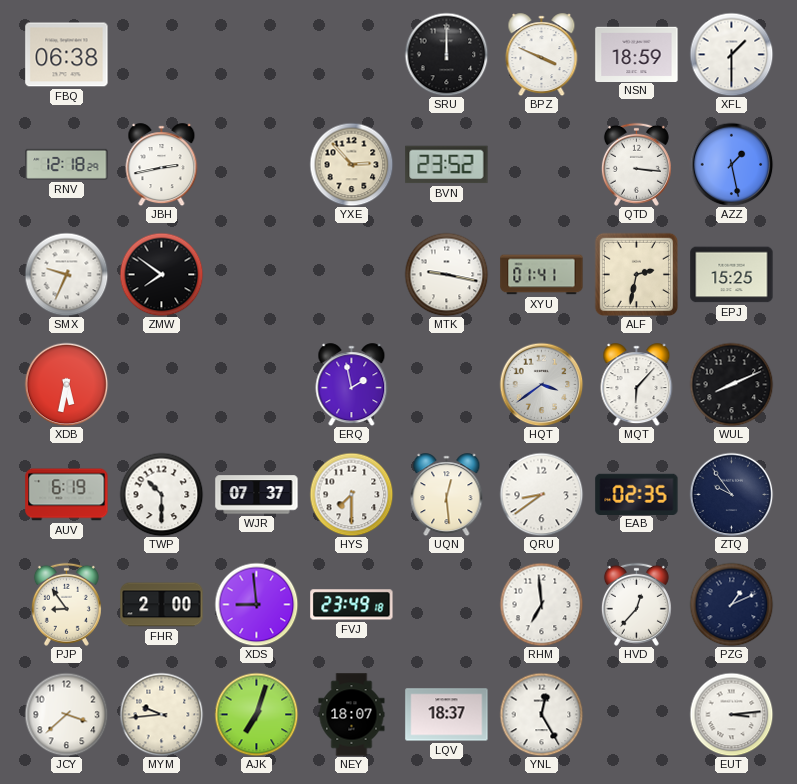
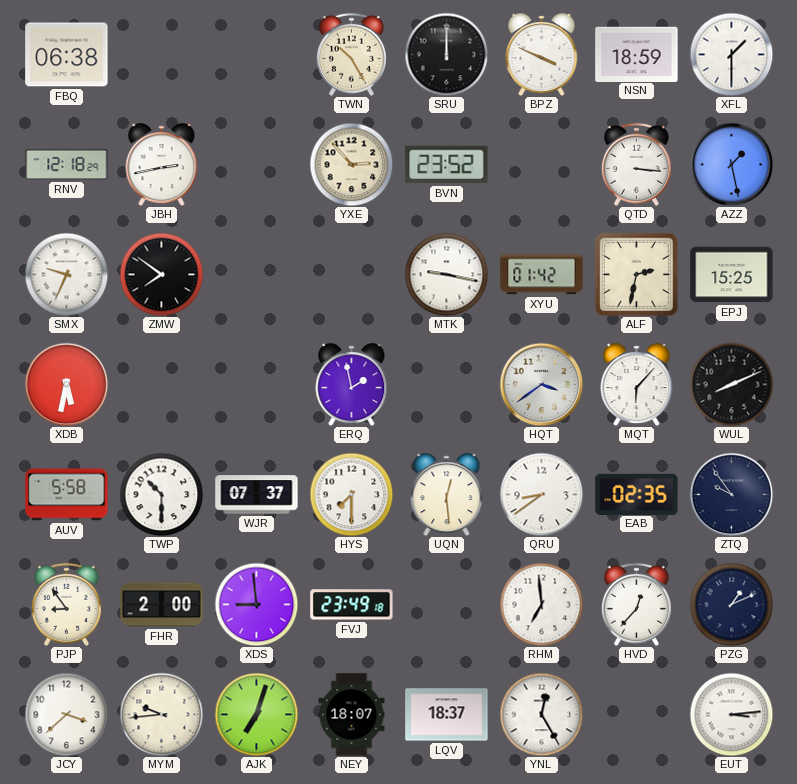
TWN: none -> 10:25 (351, 54)
XYU: 01:41 -> 01:42 (542, 275)
AUV: 6:19 -> 5:58 (67, 495)
